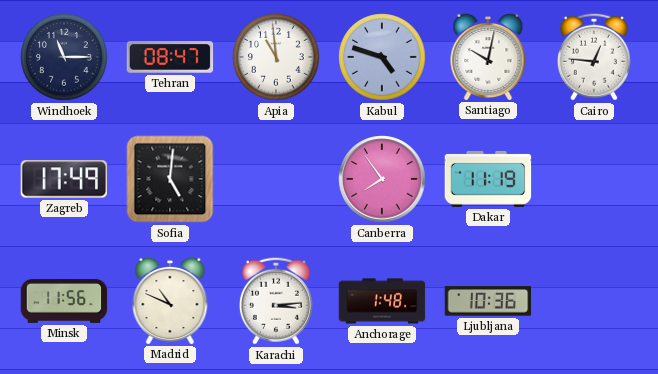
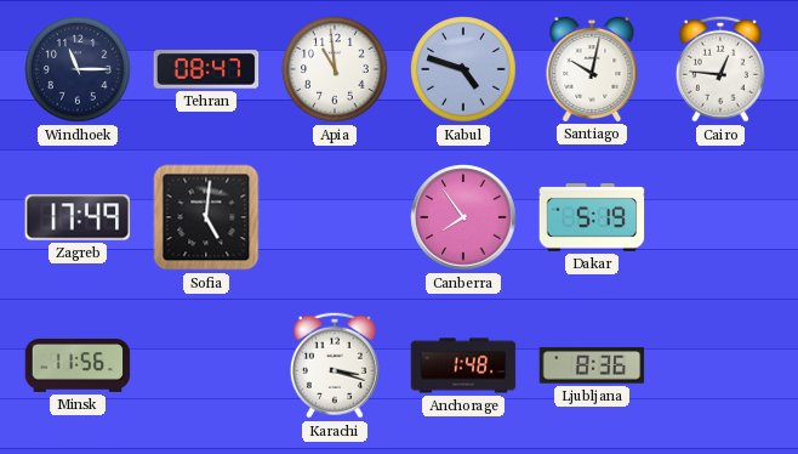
Dakar: 11:19 -> 5:19 (592, 217)
Madrid: 10:49 -> none (170, 300)
Karachi: 3:14 -> 3:18 (335, 365)
Ljubljana: 10:36 -> 8:36 (592, 365)
